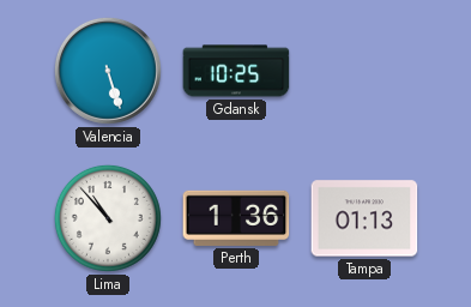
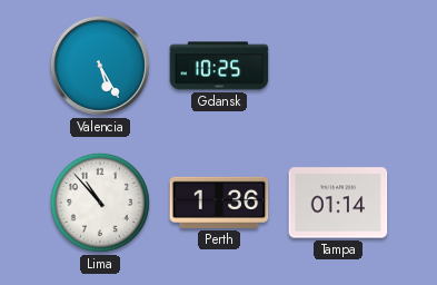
Valencia: 5:27 -> 5:25 (100, 66)
Tampa: 01:13 -> 01:14 (338, 203)
